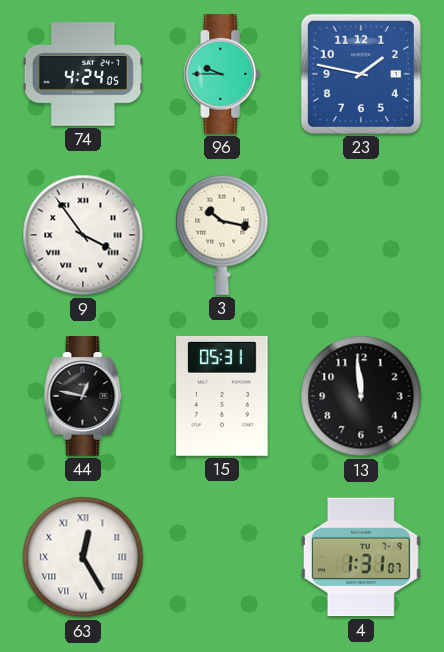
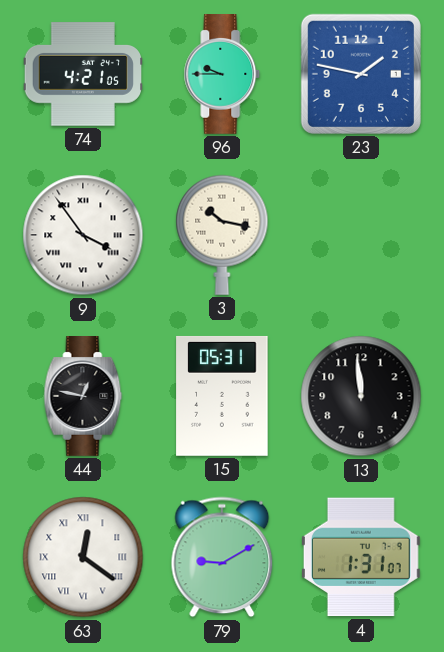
74: 4:24 -> 4:21 (82, 74)
63: 12:25 -> 12:21 (83, 557)
79: none -> 9:10 (222, 557)
